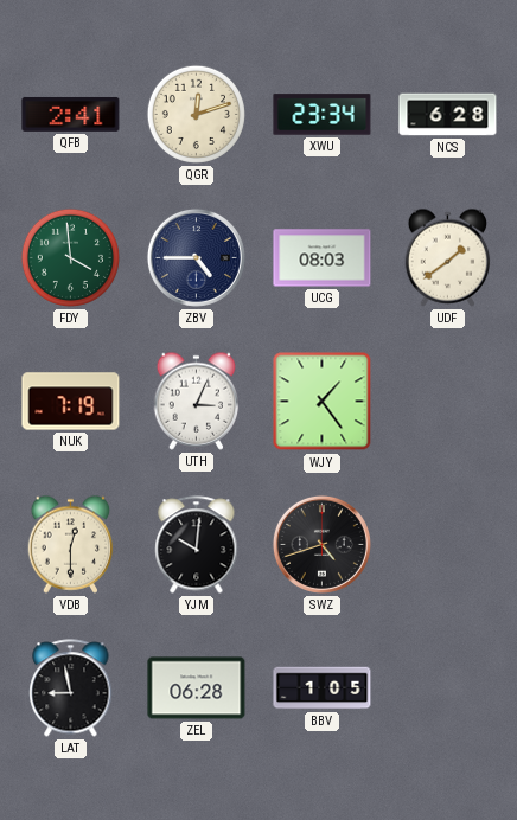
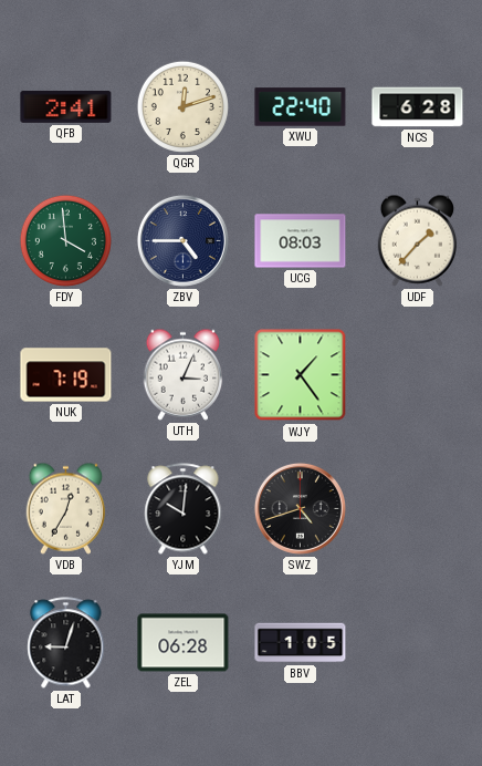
XWU: 23:34 -> 22:40 (301, 107)
UDF: 1:39 -> 1:37 (418, 240)
VDB: 12:30 -> 12:35 (66, 508)
LAT: 8:58 -> 9:03 (66, 643)
